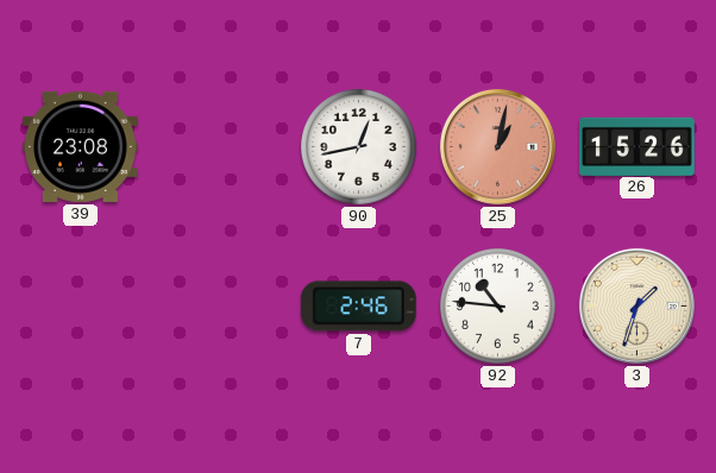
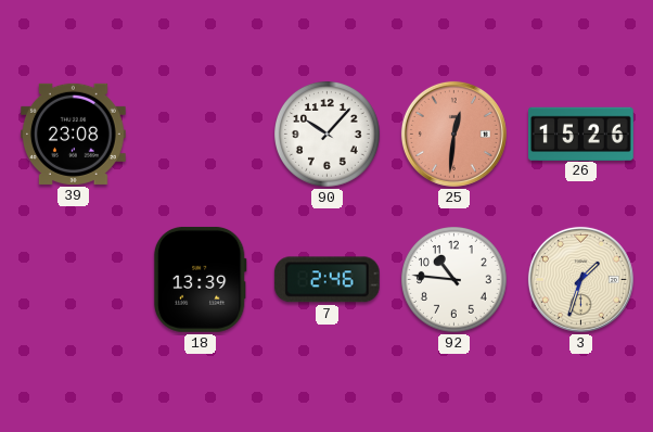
90: 12:43 -> 10:07 (328, 135)
25: 1:02 -> 12:31 (453, 134)
18: none -> 13:39 (200, 279)
